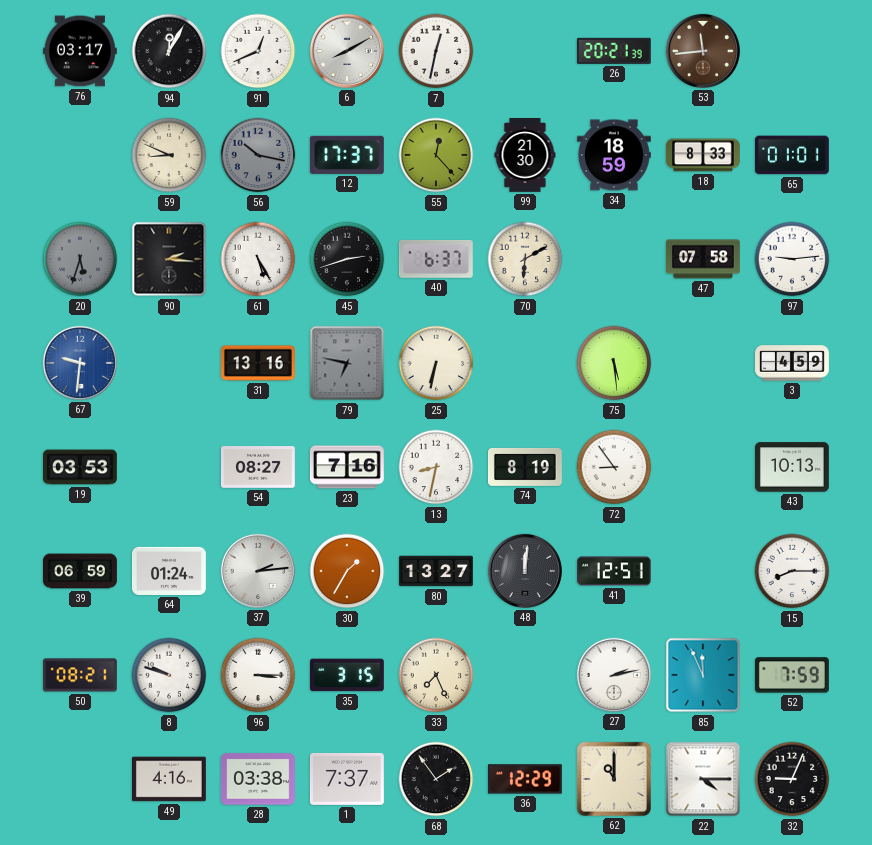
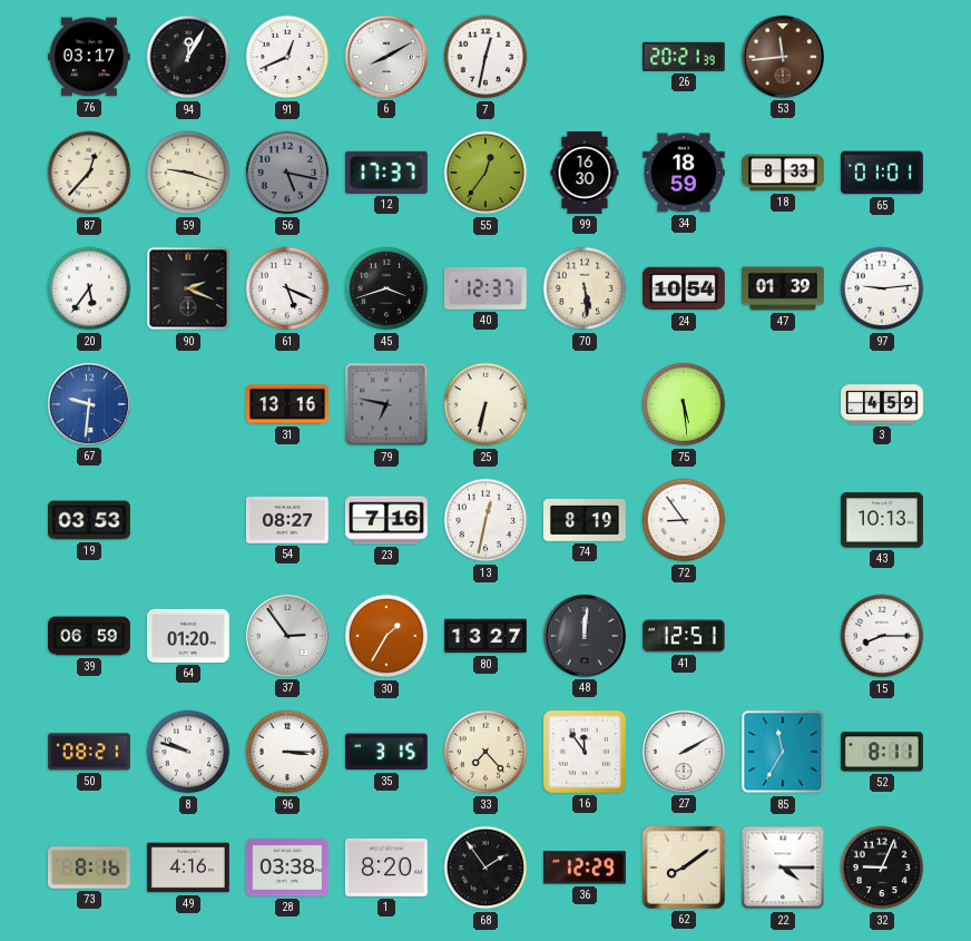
87: none -> 12:37 (89, 173)
59: 8:49 -> 9:18 (188, 173)
56: 10:17 -> 5:17 (287, 173)
55: 12:23 -> 12:36 (485, 173)
99: 21:30 -> 16:30 (585, 174)
20: 5:33 -> 5:36 (89, 288)
20 dial: grey -> white (89, 288)
90: 2:16 -> 2:19 (188, 288)
61: 5:25 -> 5:19 (287, 288)
45: 2:42 -> 3:42 (386, 288)
40: 6:37 -> 12:37 (485, 288)
70: 6:10 -> 5:29 (585, 288)
24: none -> 10:54 (685, 288)
47: 07:58 -> 01:39 (784, 288)
13: 8:32 -> 12:32 (485, 520)
64: 01:24 -> 01:20 (188, 636)
37: 2:14 -> 2:54 (287, 636)
33: 7:26 -> 7:23 (485, 752)
16: none -> 11:54 (585, 752)
27: 2:13 -> 2:10 (684, 752)
85: 11:56 -> 11:35 (783, 752)
52: 7:59 -> 8:11 (882, 752)
73: none -> 8:16 (89, 868)
1: 7:37 -> 8:20 (386, 868)
62: 11:00 -> 8:09 (684, 868)
